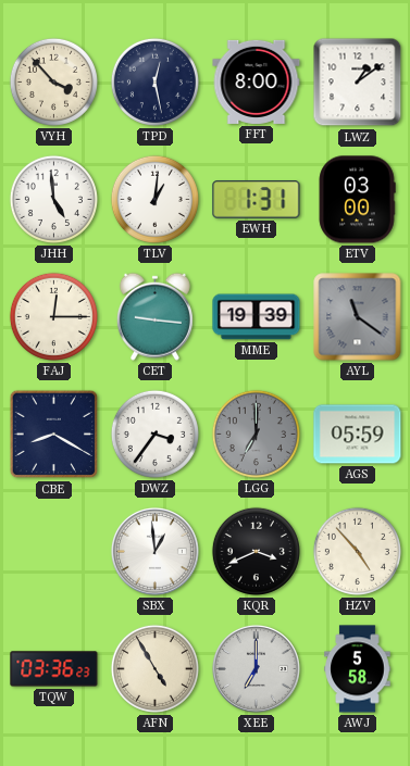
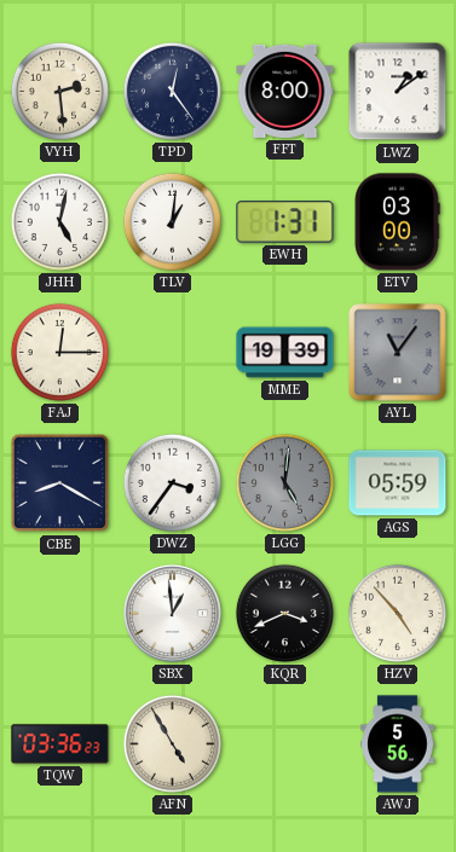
VYH: 3:53 -> 2:29 (59, 91)
TPD: 12:28 -> 12:24 (172, 91)
JHH: 4:59 -> 5:02 (59, 221)
CET: 9:16 -> none (154, 316)
AYL: 11:21 -> 11:06 (398, 353)
LGG: 7:00 -> 5:01 (284, 482)
XEE: 7:00 -> none (256, 668)
AWJ: 5:58 -> 5:56 (398, 744)
